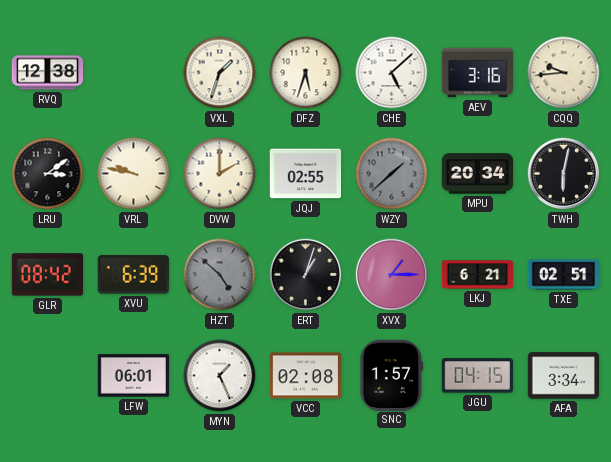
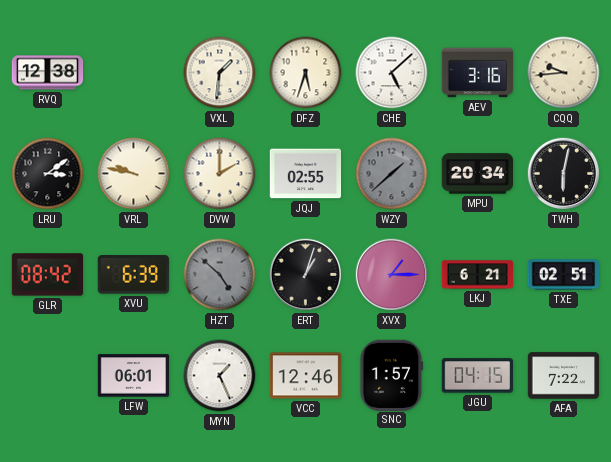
VXL: 1:33 -> 1:31 (220, 73)
VCC: 02:08 -> 12:46 (305, 376)
AFA: 3:34 -> 7:22 (564, 376)
